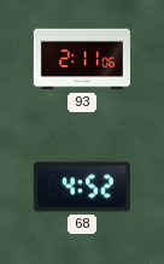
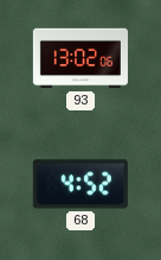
93: 2:11 -> 13:02 (80, 58)
